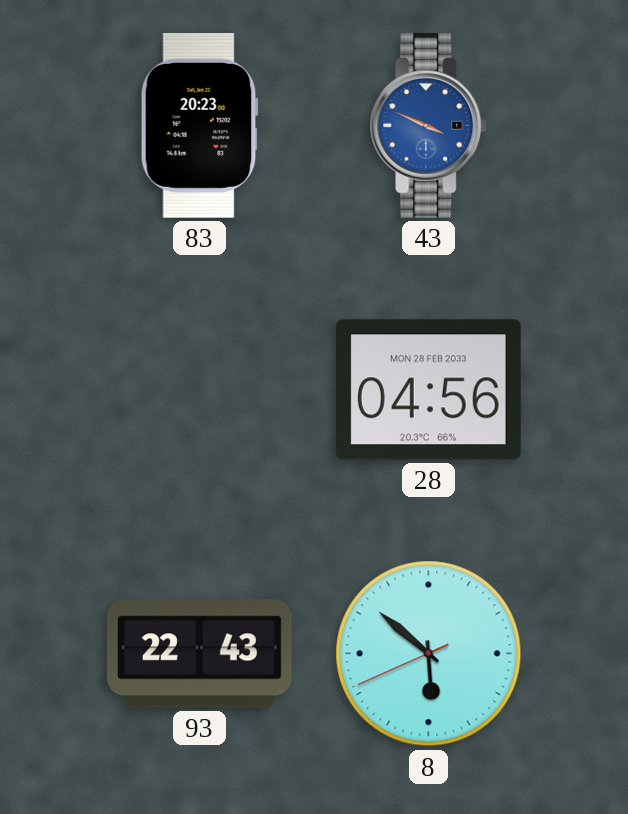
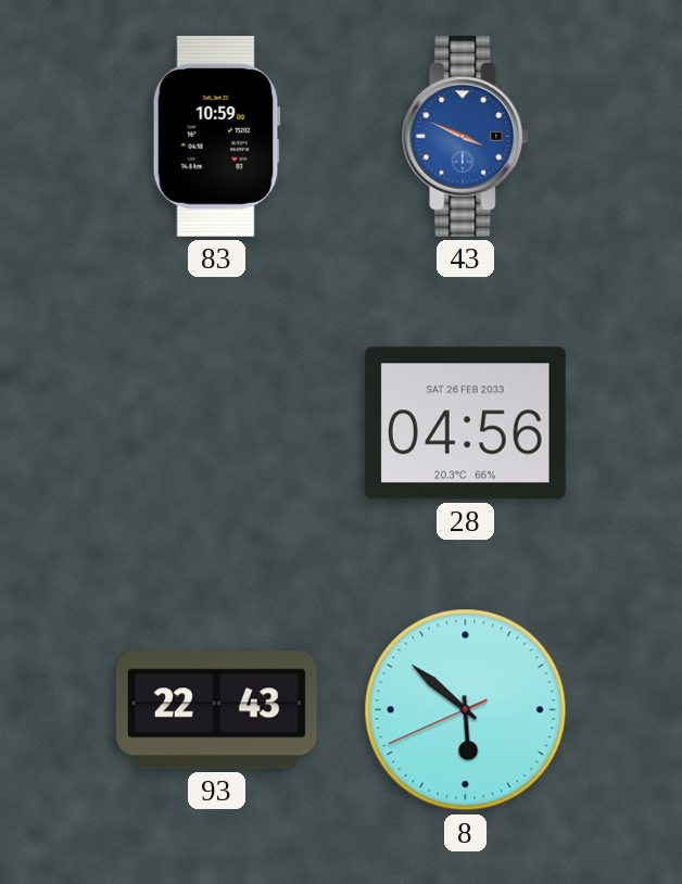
83: 20:23 -> 10:59 (216, 136)
28 date: MON 28 FEB 2033 -> SAT 26 FEB 2033 (465, 424)
